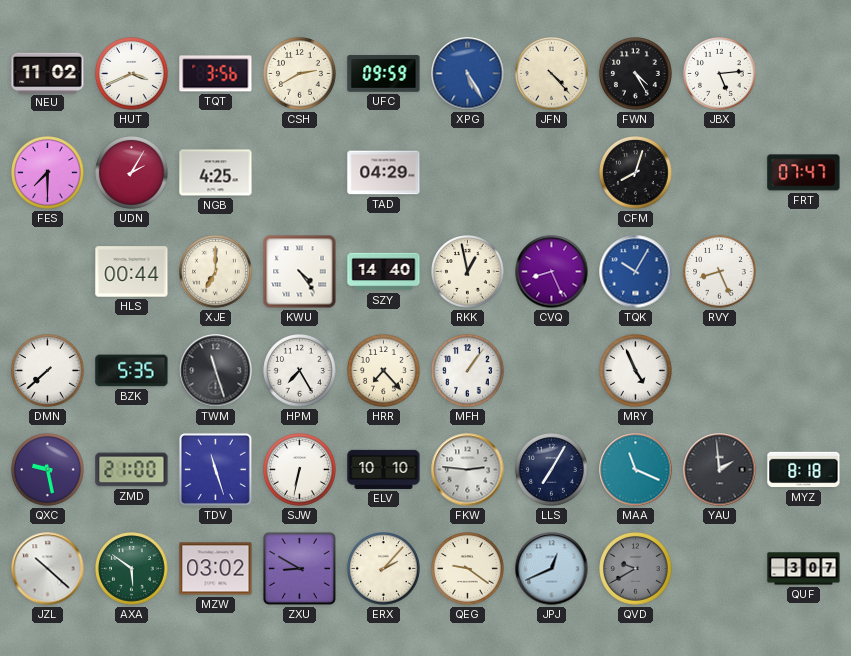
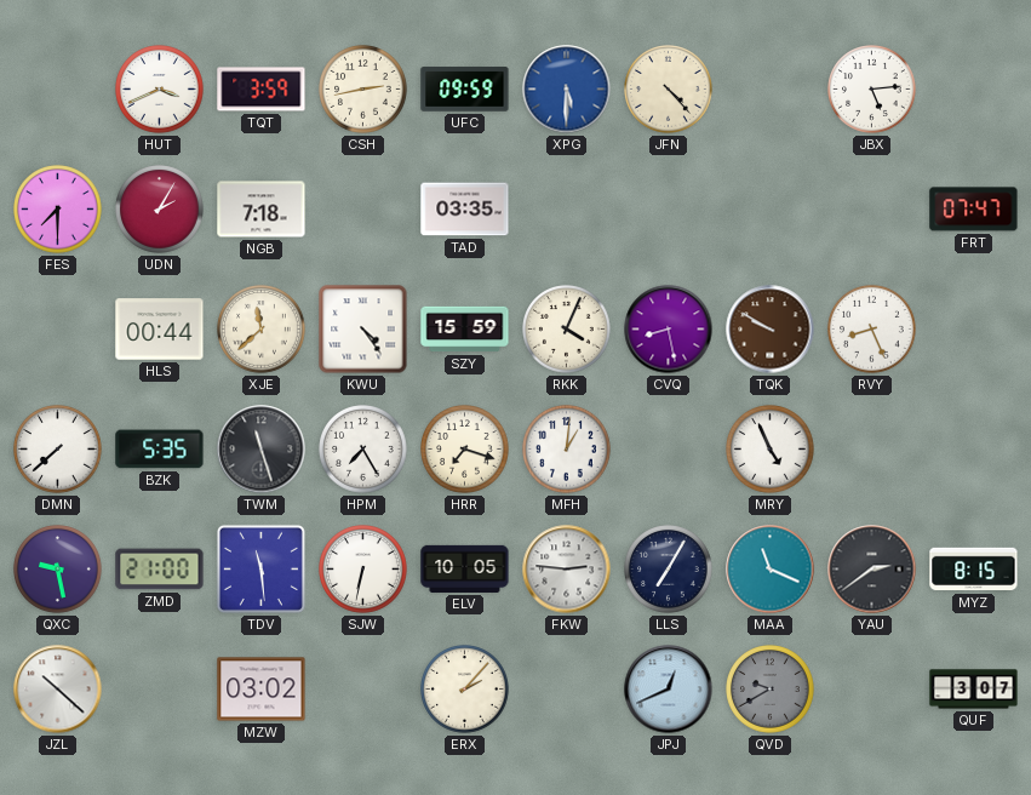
NEU: 11:02 -> none (48, 73)
TQT: 3:56 -> 3:59 (262, 90)
CSH: 2:40 -> 2:43 (363, 90)
XPG: 5:25 -> 5:30 (567, 90)
FWN: 4:25 -> none (636, 74)
NGB: 4:25 -> 7:18 (262, 210)
TAD: 04:29 -> 03:35 (465, 210)
CFM: 8:03 -> none (636, 173)
XJE: 7:00 -> 11:38 (262, 330)
SZY: 14:40 -> 15:59 (465, 330)
RKK: 12:58 -> 4:04 (567, 330)
CVQ: 8:26 -> 8:28 (669, 330)
TQK: 10:05 -> 9:50 (771, 330)
TQK dial: blue -> brown (771, 330)
HRR: 7:23 -> 7:18 (465, 450)
MFH: 1:06 -> 1:01 (567, 450)
TDV: 11:27 -> 11:29 (260, 568)
ELV: 10:10 -> 10:05 (465, 568)
YAU: 1:59 -> 2:39 (872, 570)
MYZ: 8:18 -> 8:15 (974, 570)
AXA: 5:51 -> none (132, 569)
ZXU: 8:50 -> none (299, 568)
QEG: 9:21 -> none (468, 569)
